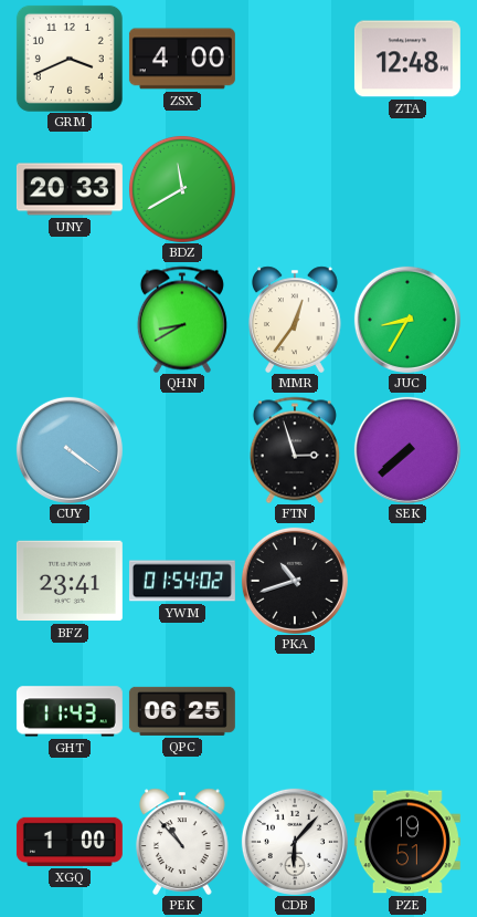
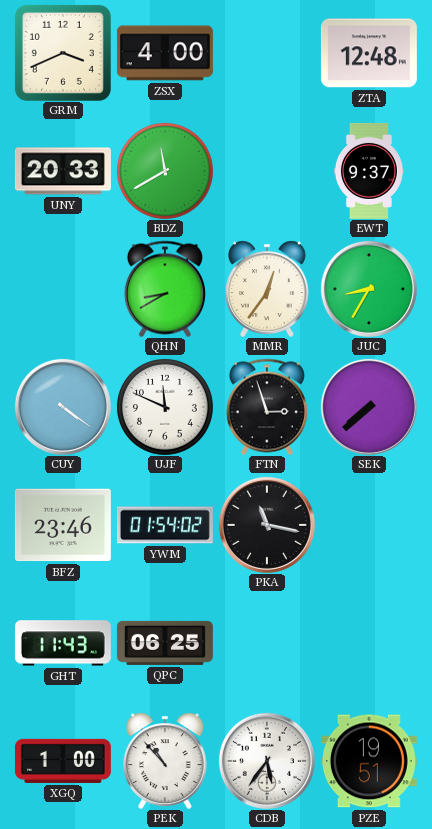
EWT: none -> 9:37 (369, 171)
UJF: none -> 11:49 (165, 407)
BFZ: 23:41 -> 23:46 (63, 525)
PKA: 10:42 -> 11:17 (267, 525)
CDB: 6:07 -> 5:36 (267, 761)
